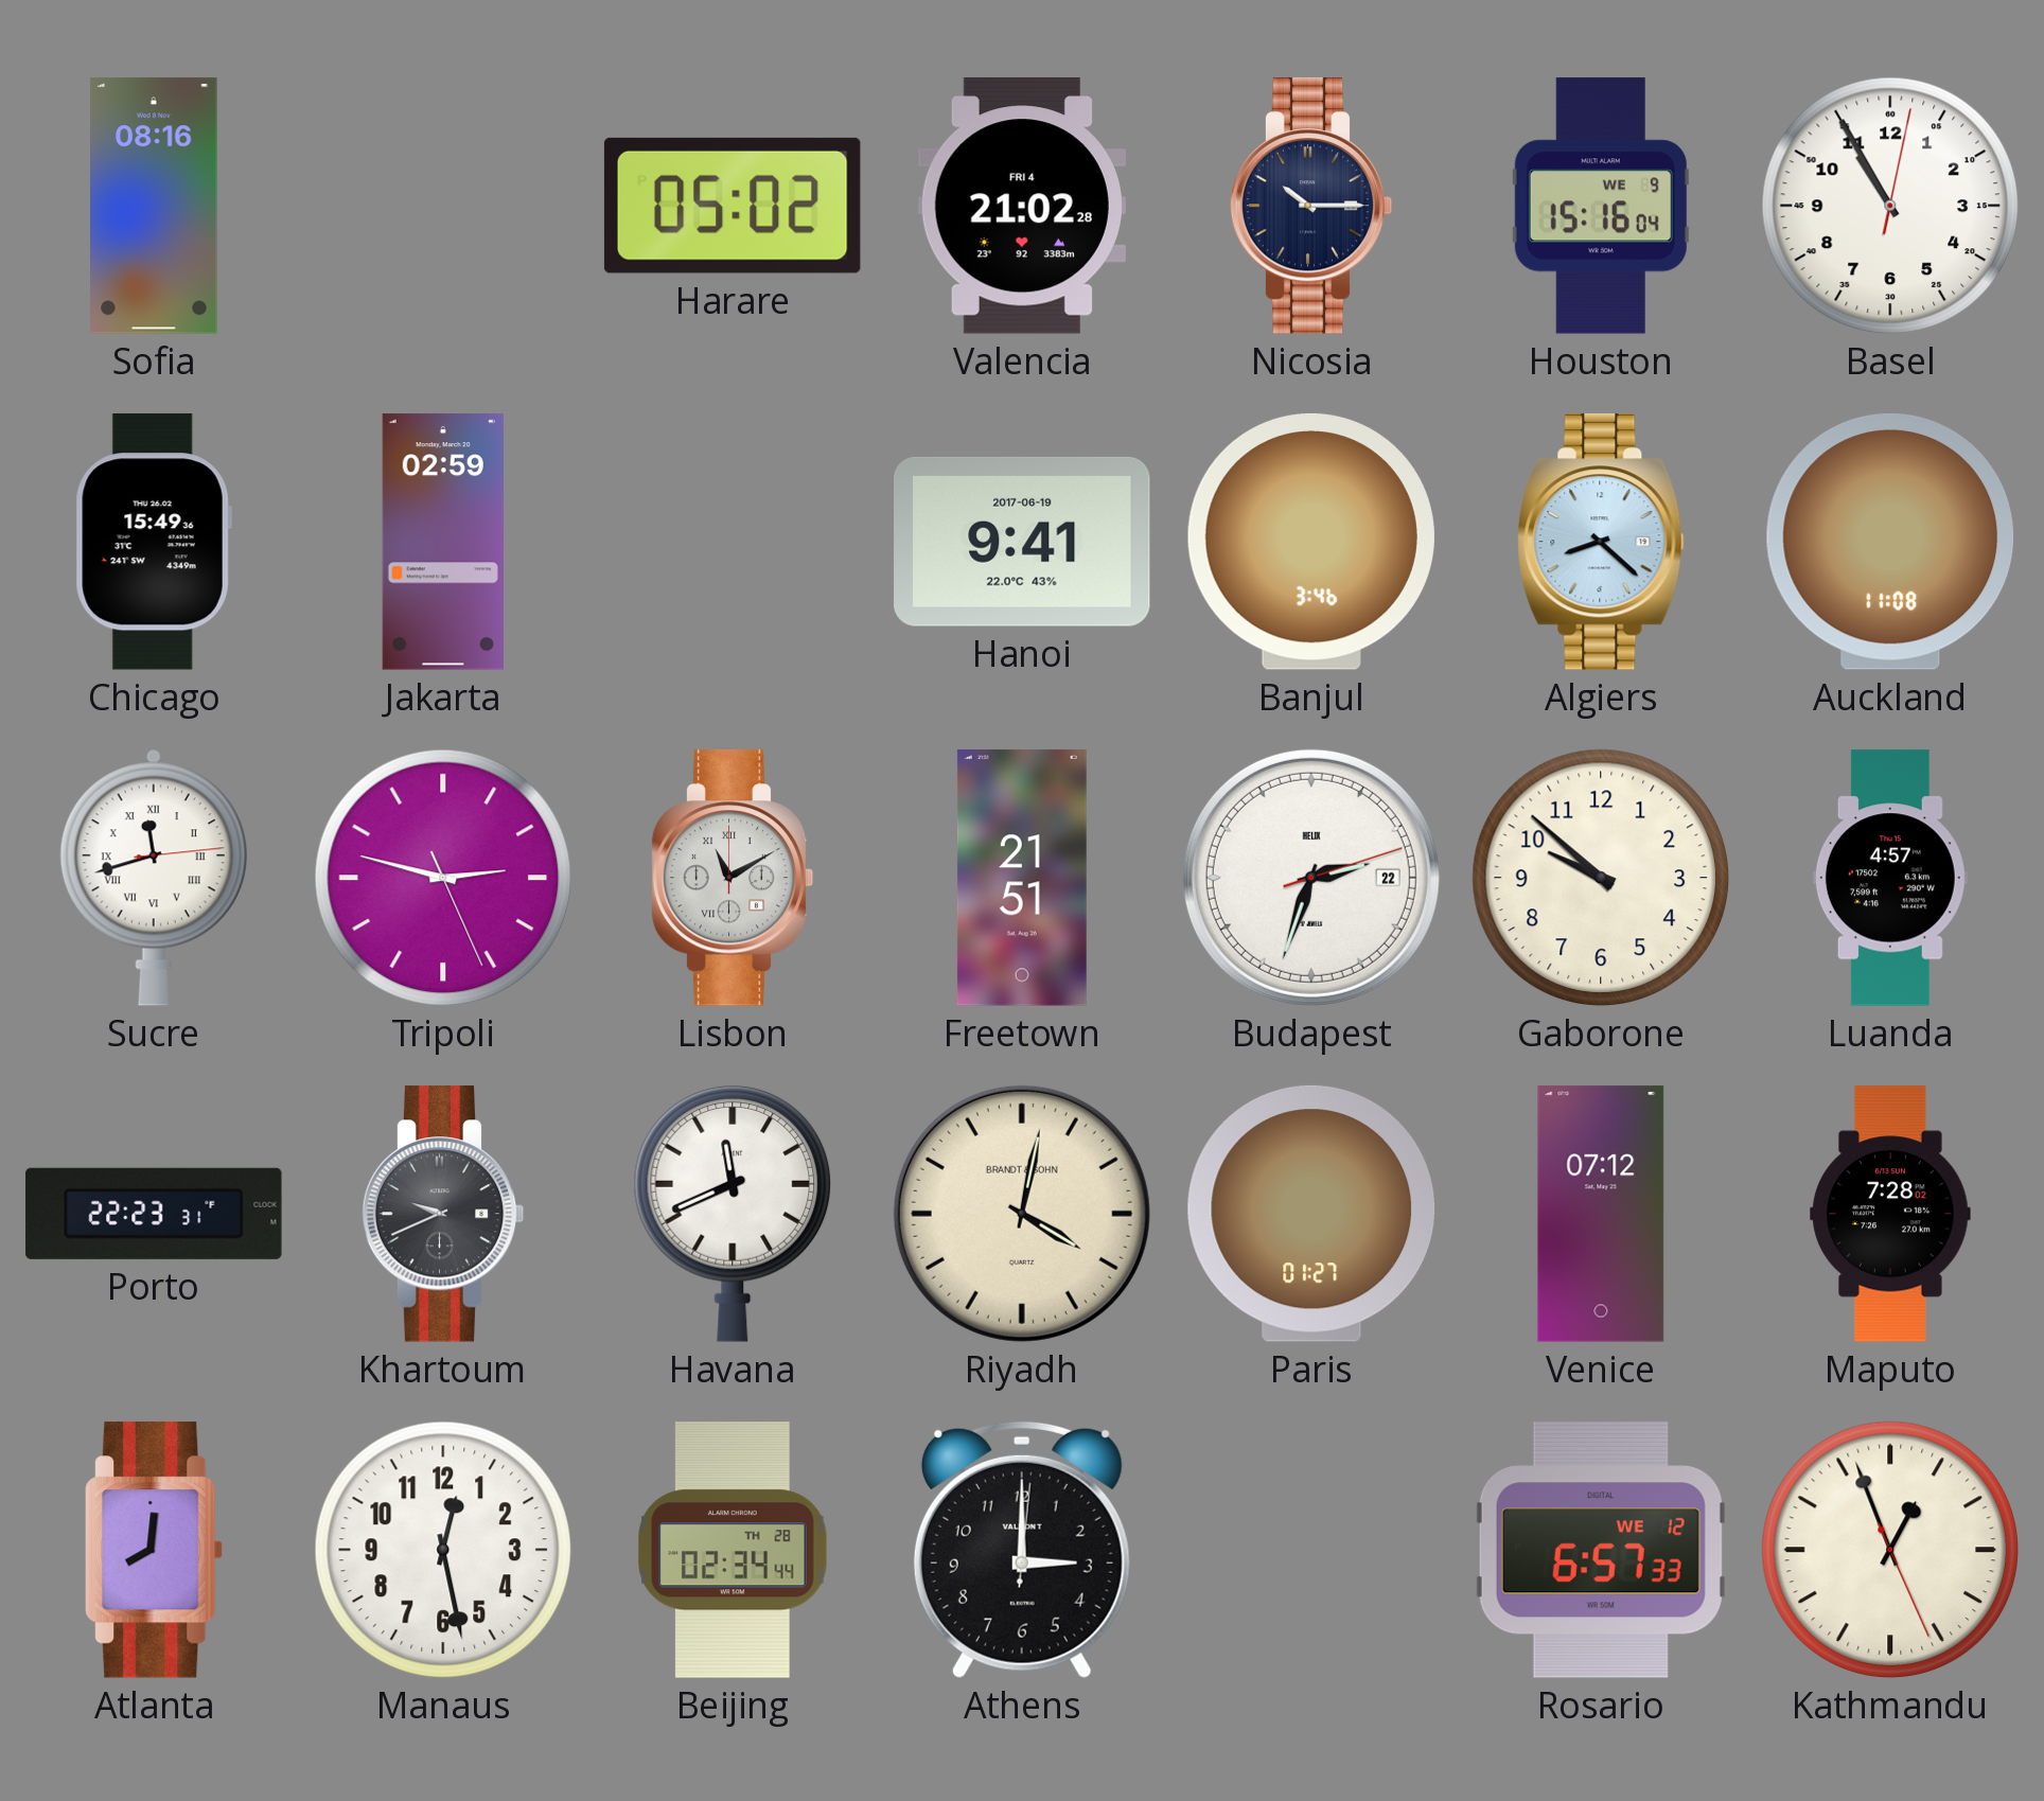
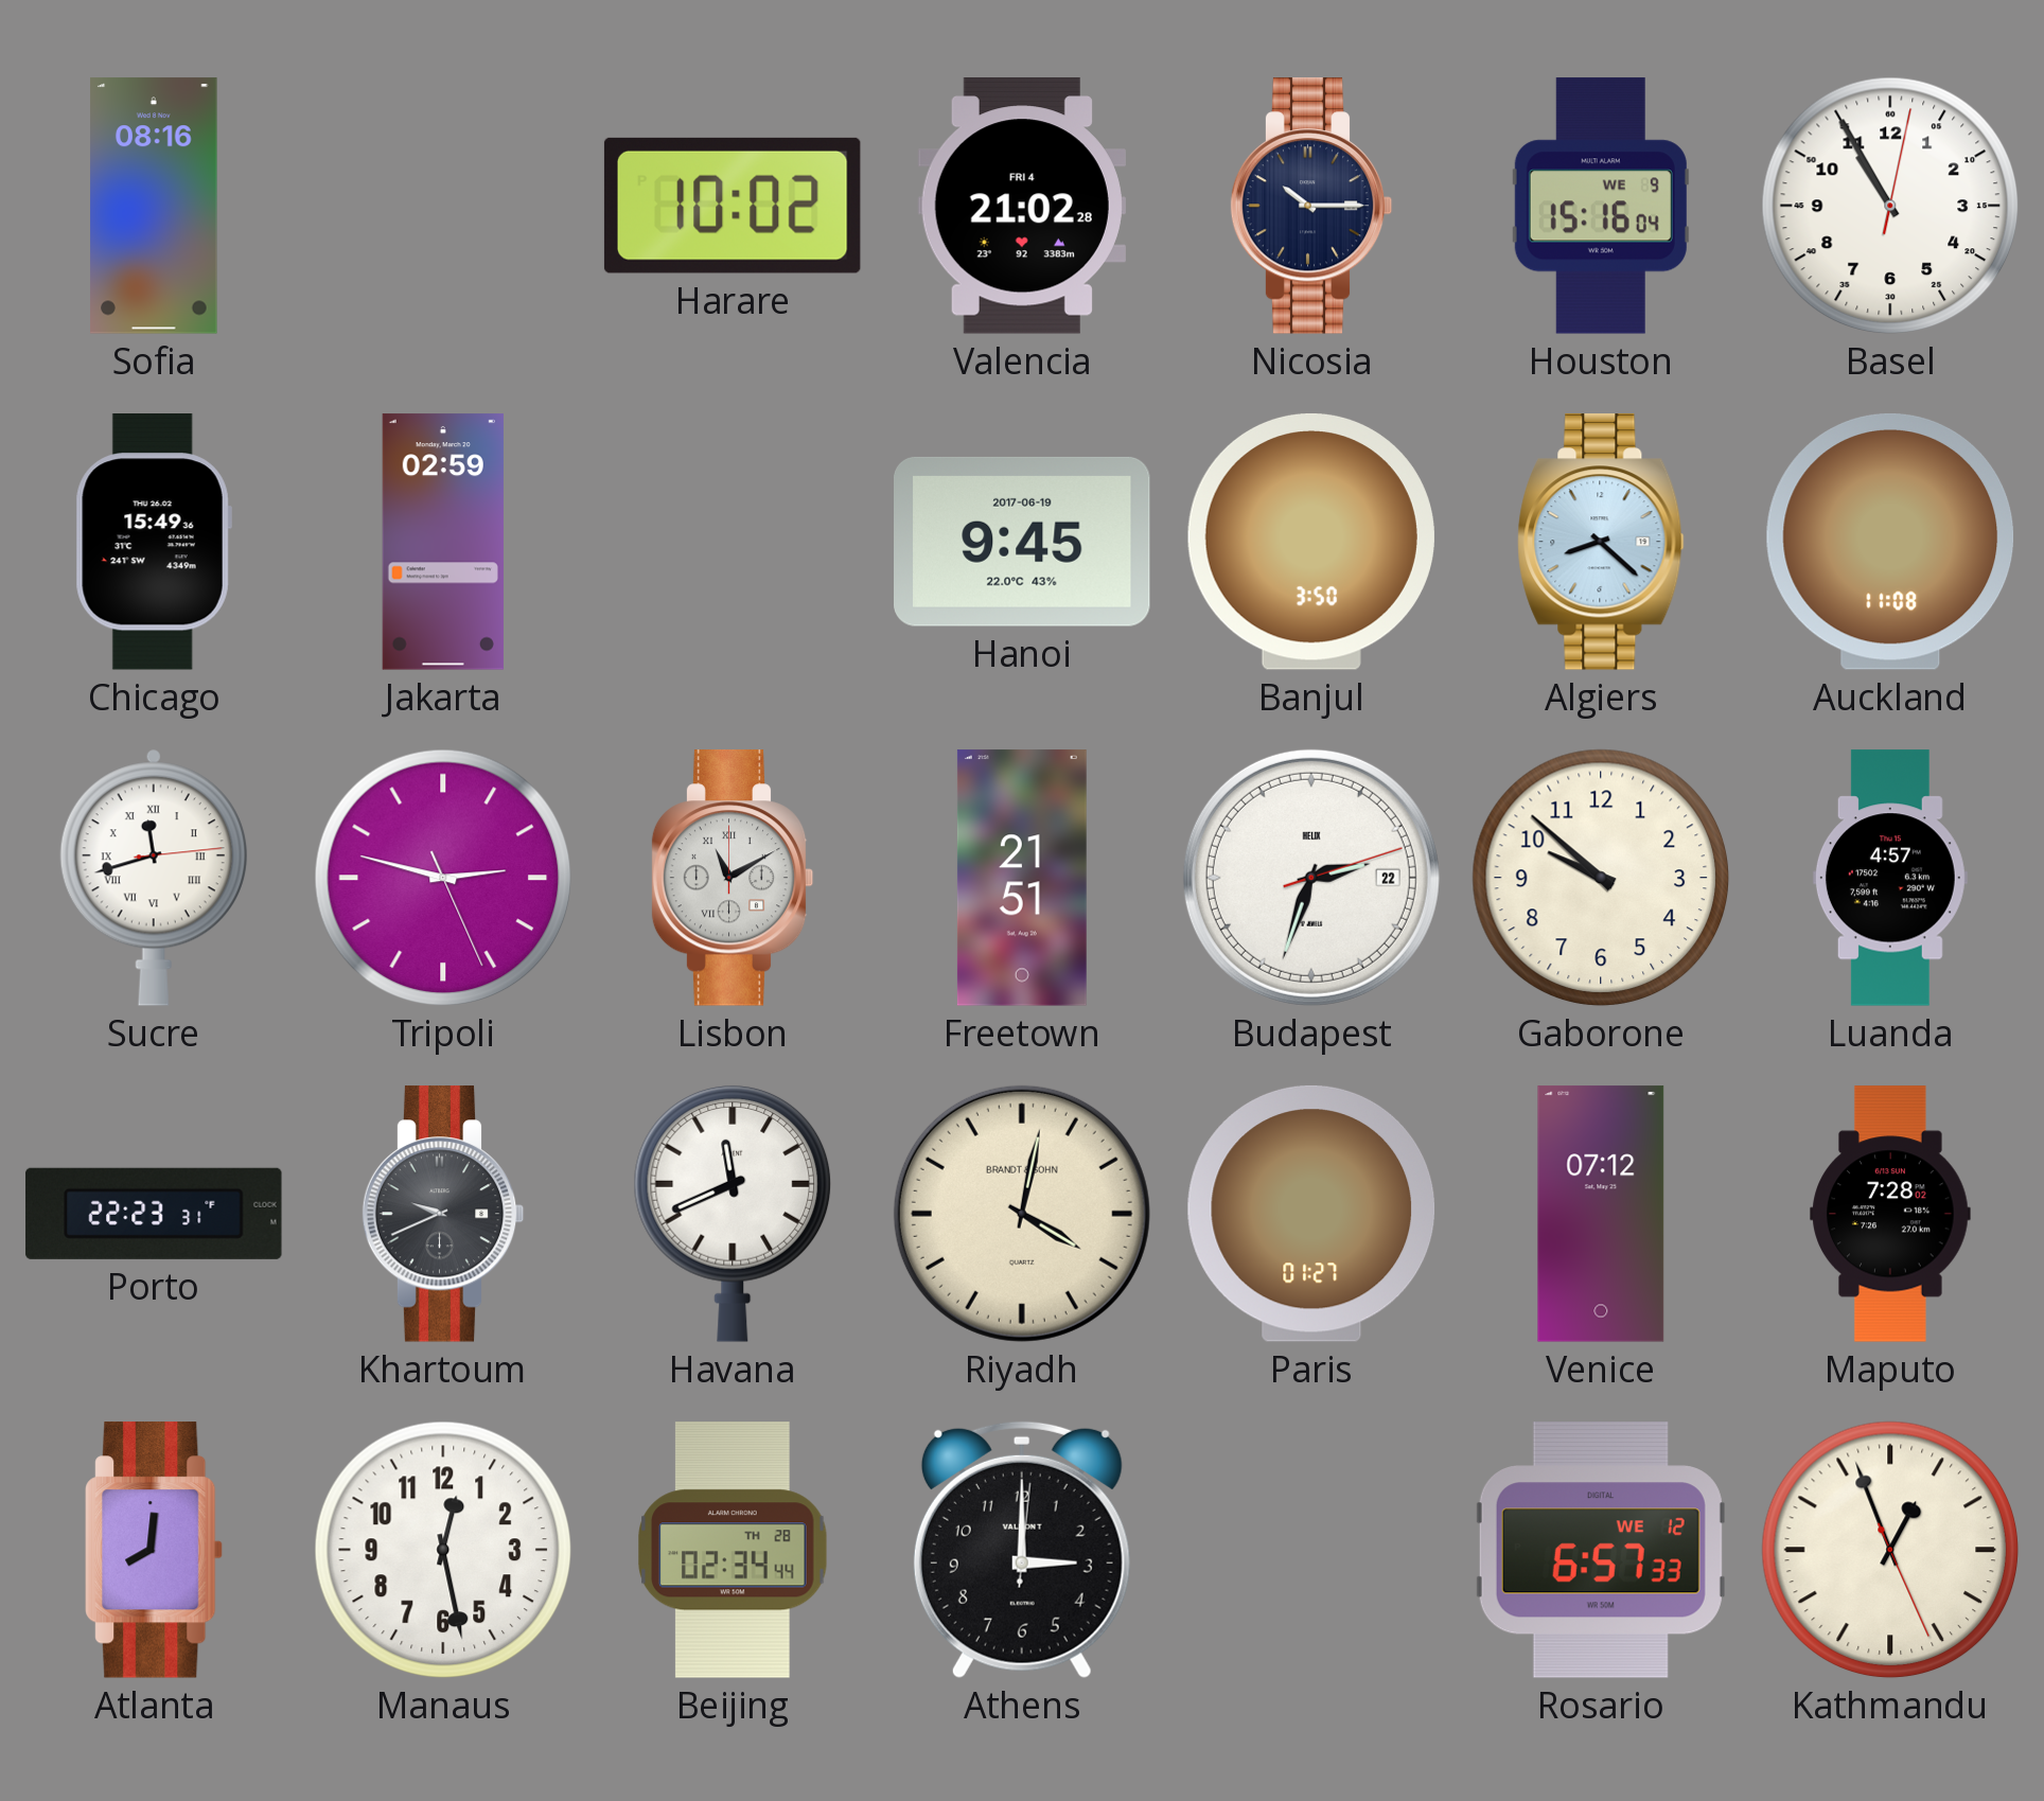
Harare: 05:02 -> 10:02 (733, 206)
Hanoi: 9:41 -> 9:45 (1023, 542)
Banjul: 3:46 -> 3:50 (1311, 542)
